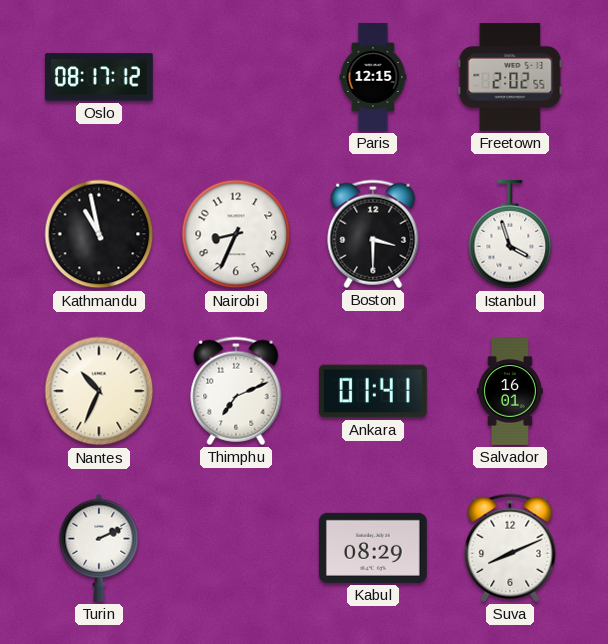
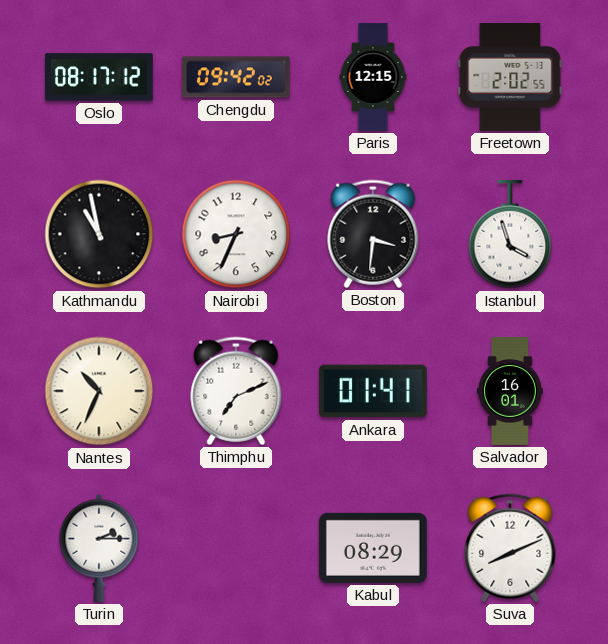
Chengdu: none -> 09:42 (237, 77)
Boston: 3:30 -> 3:31 (373, 234)
Turin: 2:11 -> 2:15 (99, 548)
